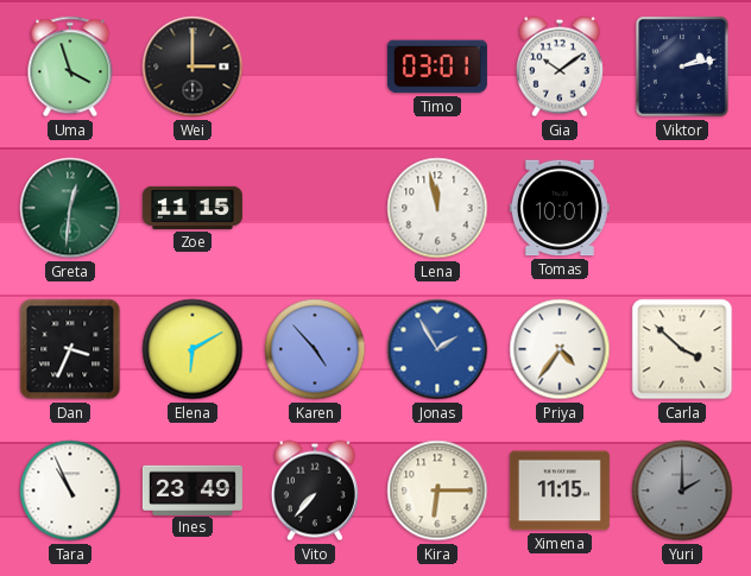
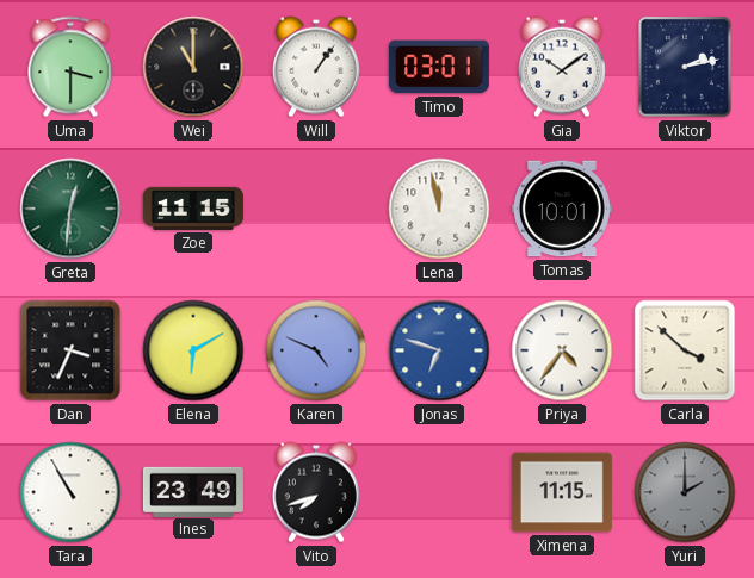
Uma: 3:57 -> 3:30 (70, 67)
Wei: 3:00 -> 11:00 (193, 67)
Will: none -> 1:06 (316, 67)
Karen: 4:53 -> 4:49 (316, 350)
Jonas: 1:55 -> 6:48 (439, 350)
Tara: 10:56 -> 10:55 (70, 492)
Vito: 7:37 -> 7:42 (316, 492)
Kira: 6:15 -> none (437, 490)
